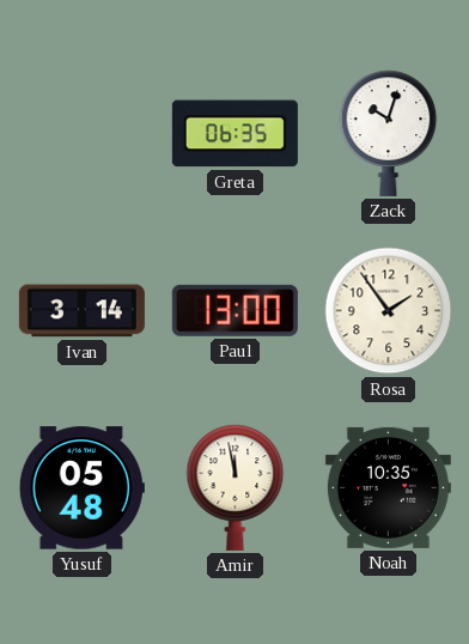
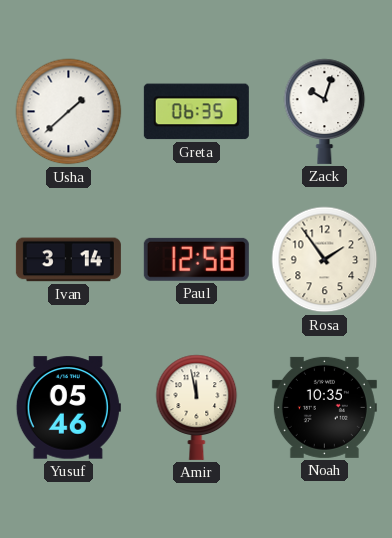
Usha: none -> 1:38 (69, 112)
Paul: 13:00 -> 12:58 (196, 259)
Yusuf: 05:48 -> 05:46 (68, 408)
